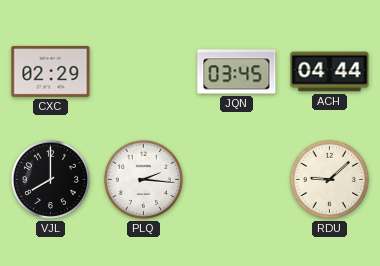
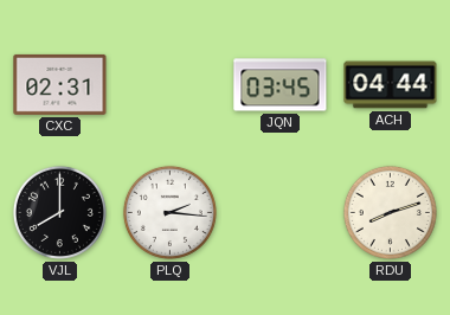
CXC: 02:29 -> 02:31 (60, 84)
RDU: 9:08 -> 8:12 (390, 212)
